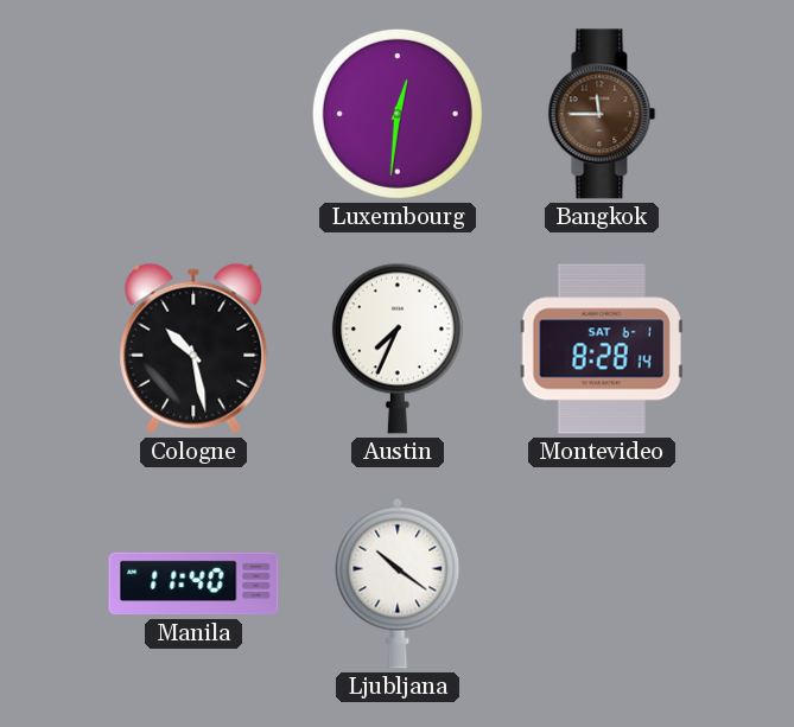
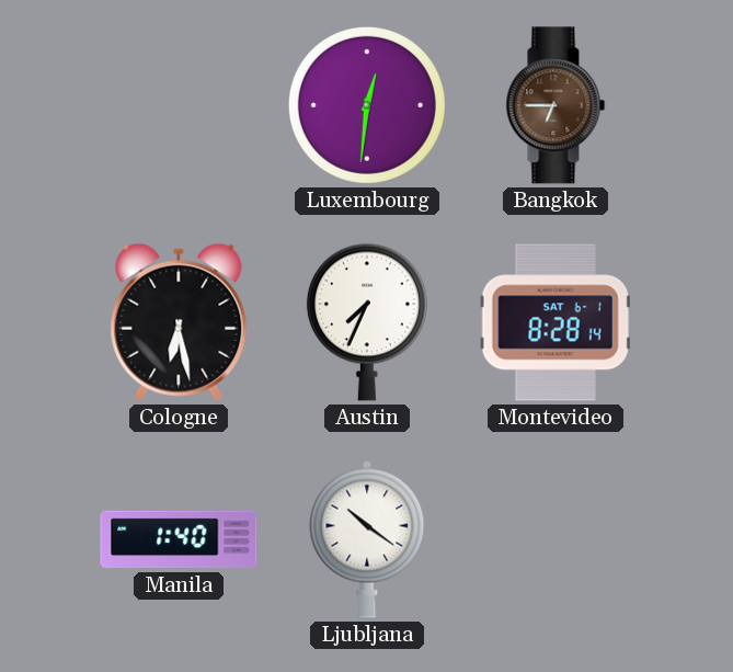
Bangkok: 11:45 -> 6:45 (556, 105)
Cologne: 10:28 -> 6:28 (179, 322)
Manila: 11:40 -> 1:40 (179, 539)
